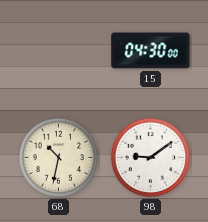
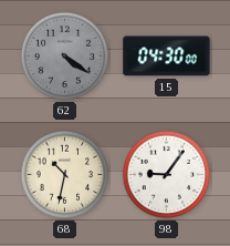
62: none -> 4:21 (65, 57)
98: 9:09 -> 9:06 (167, 175)
